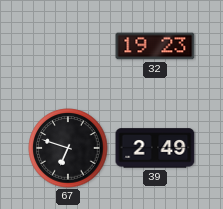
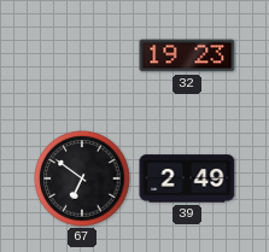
67: 6:48 -> 6:51 (82, 178)
